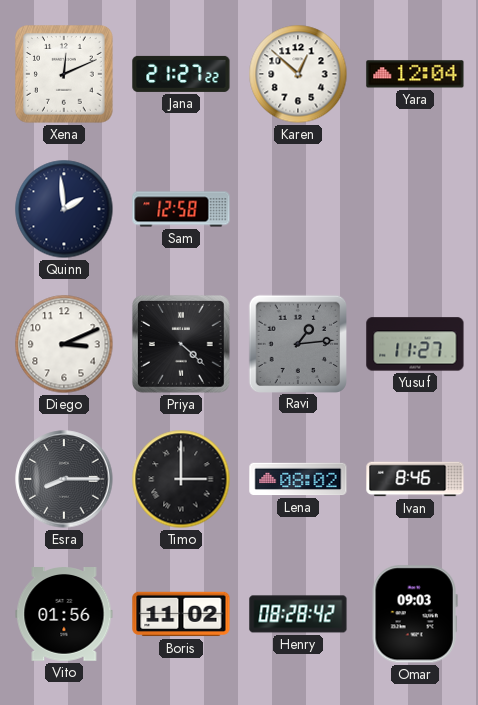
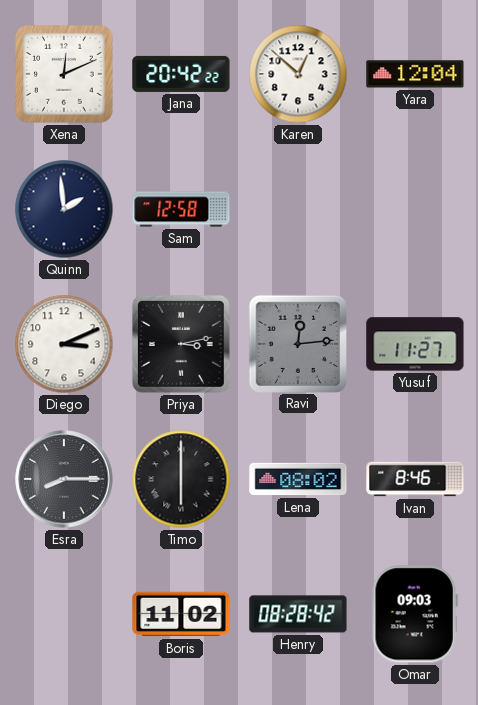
Jana: 21:27 -> 20:42 (181, 74)
Priya: 4:22 -> 3:13 (181, 344)
Ravi: 1:14 -> 12:14 (297, 343)
Timo: 3:00 -> 6:00 (181, 479)
Vito: 01:56 -> none (64, 615)
